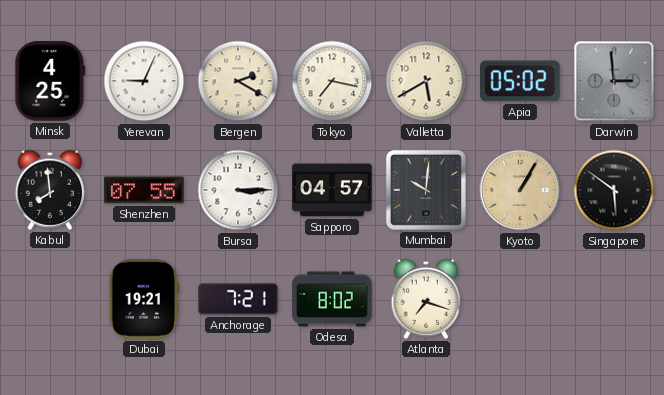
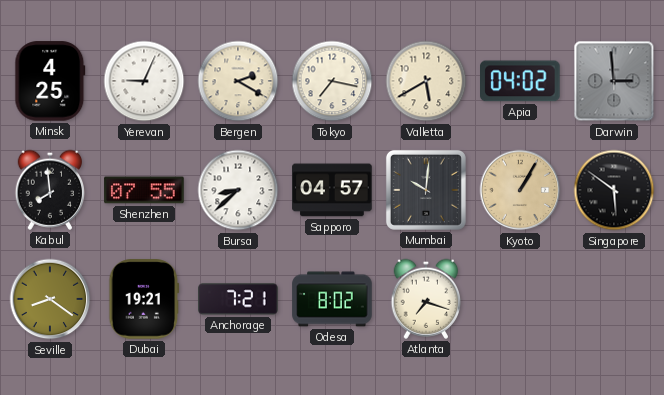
Apia: 05:02 -> 04:02 (521, 81)
Bursa: 3:15 -> 8:38 (238, 190)
Seville: none -> 8:21 (50, 299)
